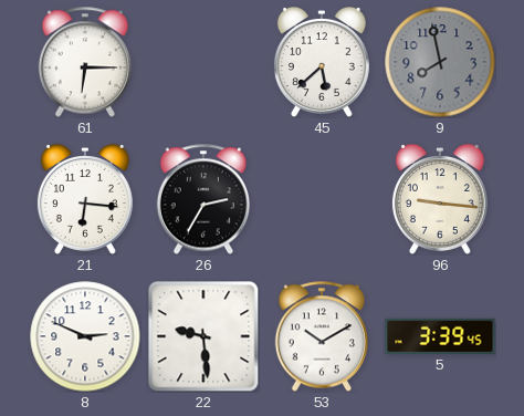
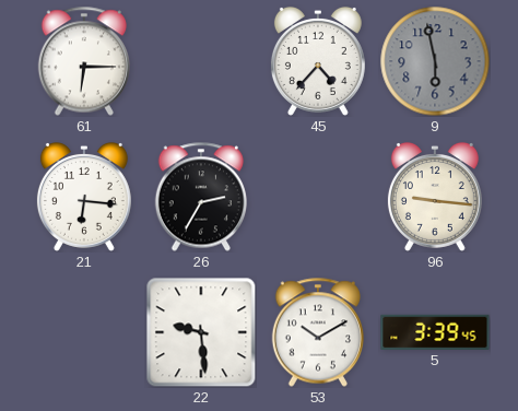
45: 5:38 -> 4:37 (318, 61)
9: 7:58 -> 5:58 (435, 61)
8: 2:49 -> none (85, 336)
